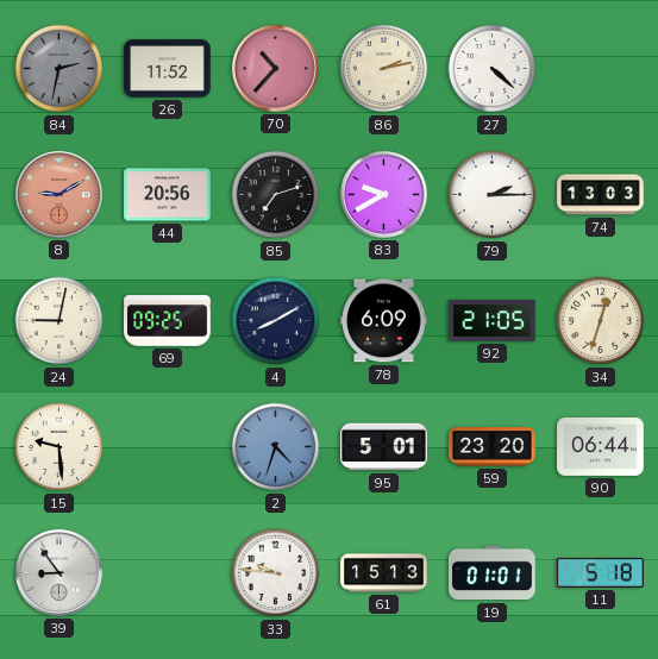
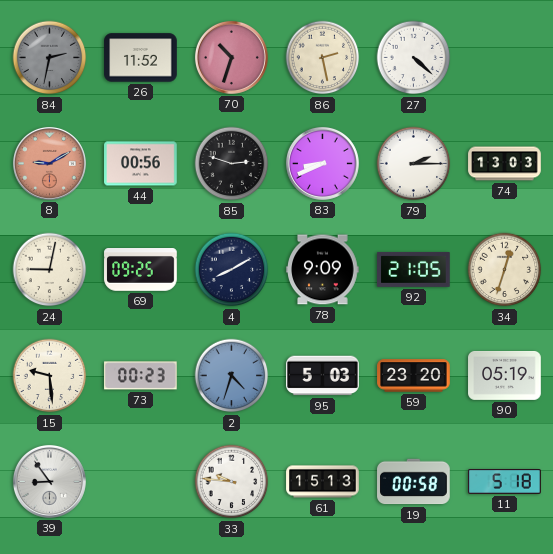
70: 10:37 -> 10:33 (231, 57)
86: 2:13 -> 2:28 (323, 58)
44: 20:56 -> 00:56 (141, 164)
85: 7:12 -> 2:48 (232, 164)
83: 9:40 -> 8:41 (322, 163)
78: 6:09 -> 9:09 (323, 270)
73: none -> 00:23 (141, 376)
95: 5:01 -> 5:03 (323, 376)
90: 06:44 -> 05:19 (505, 375)
19: 01:01 -> 00:58 (414, 482)
